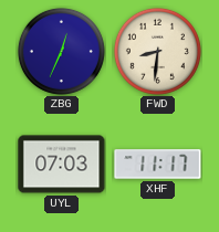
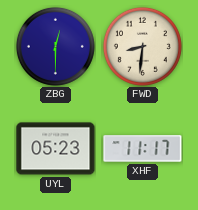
ZBG: 12:34 -> 12:30 (55, 46)
UYL: 07:03 -> 05:23 (56, 149)
